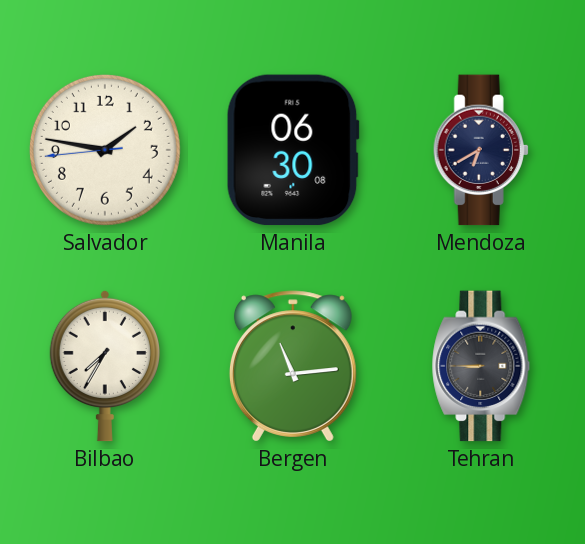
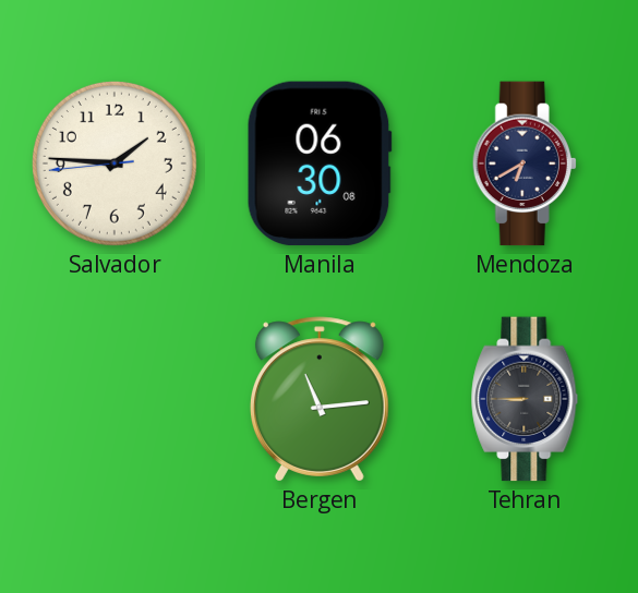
Salvador: 1:46 -> 1:45 (115, 164)
Bilbao: 7:35 -> none (105, 366)
